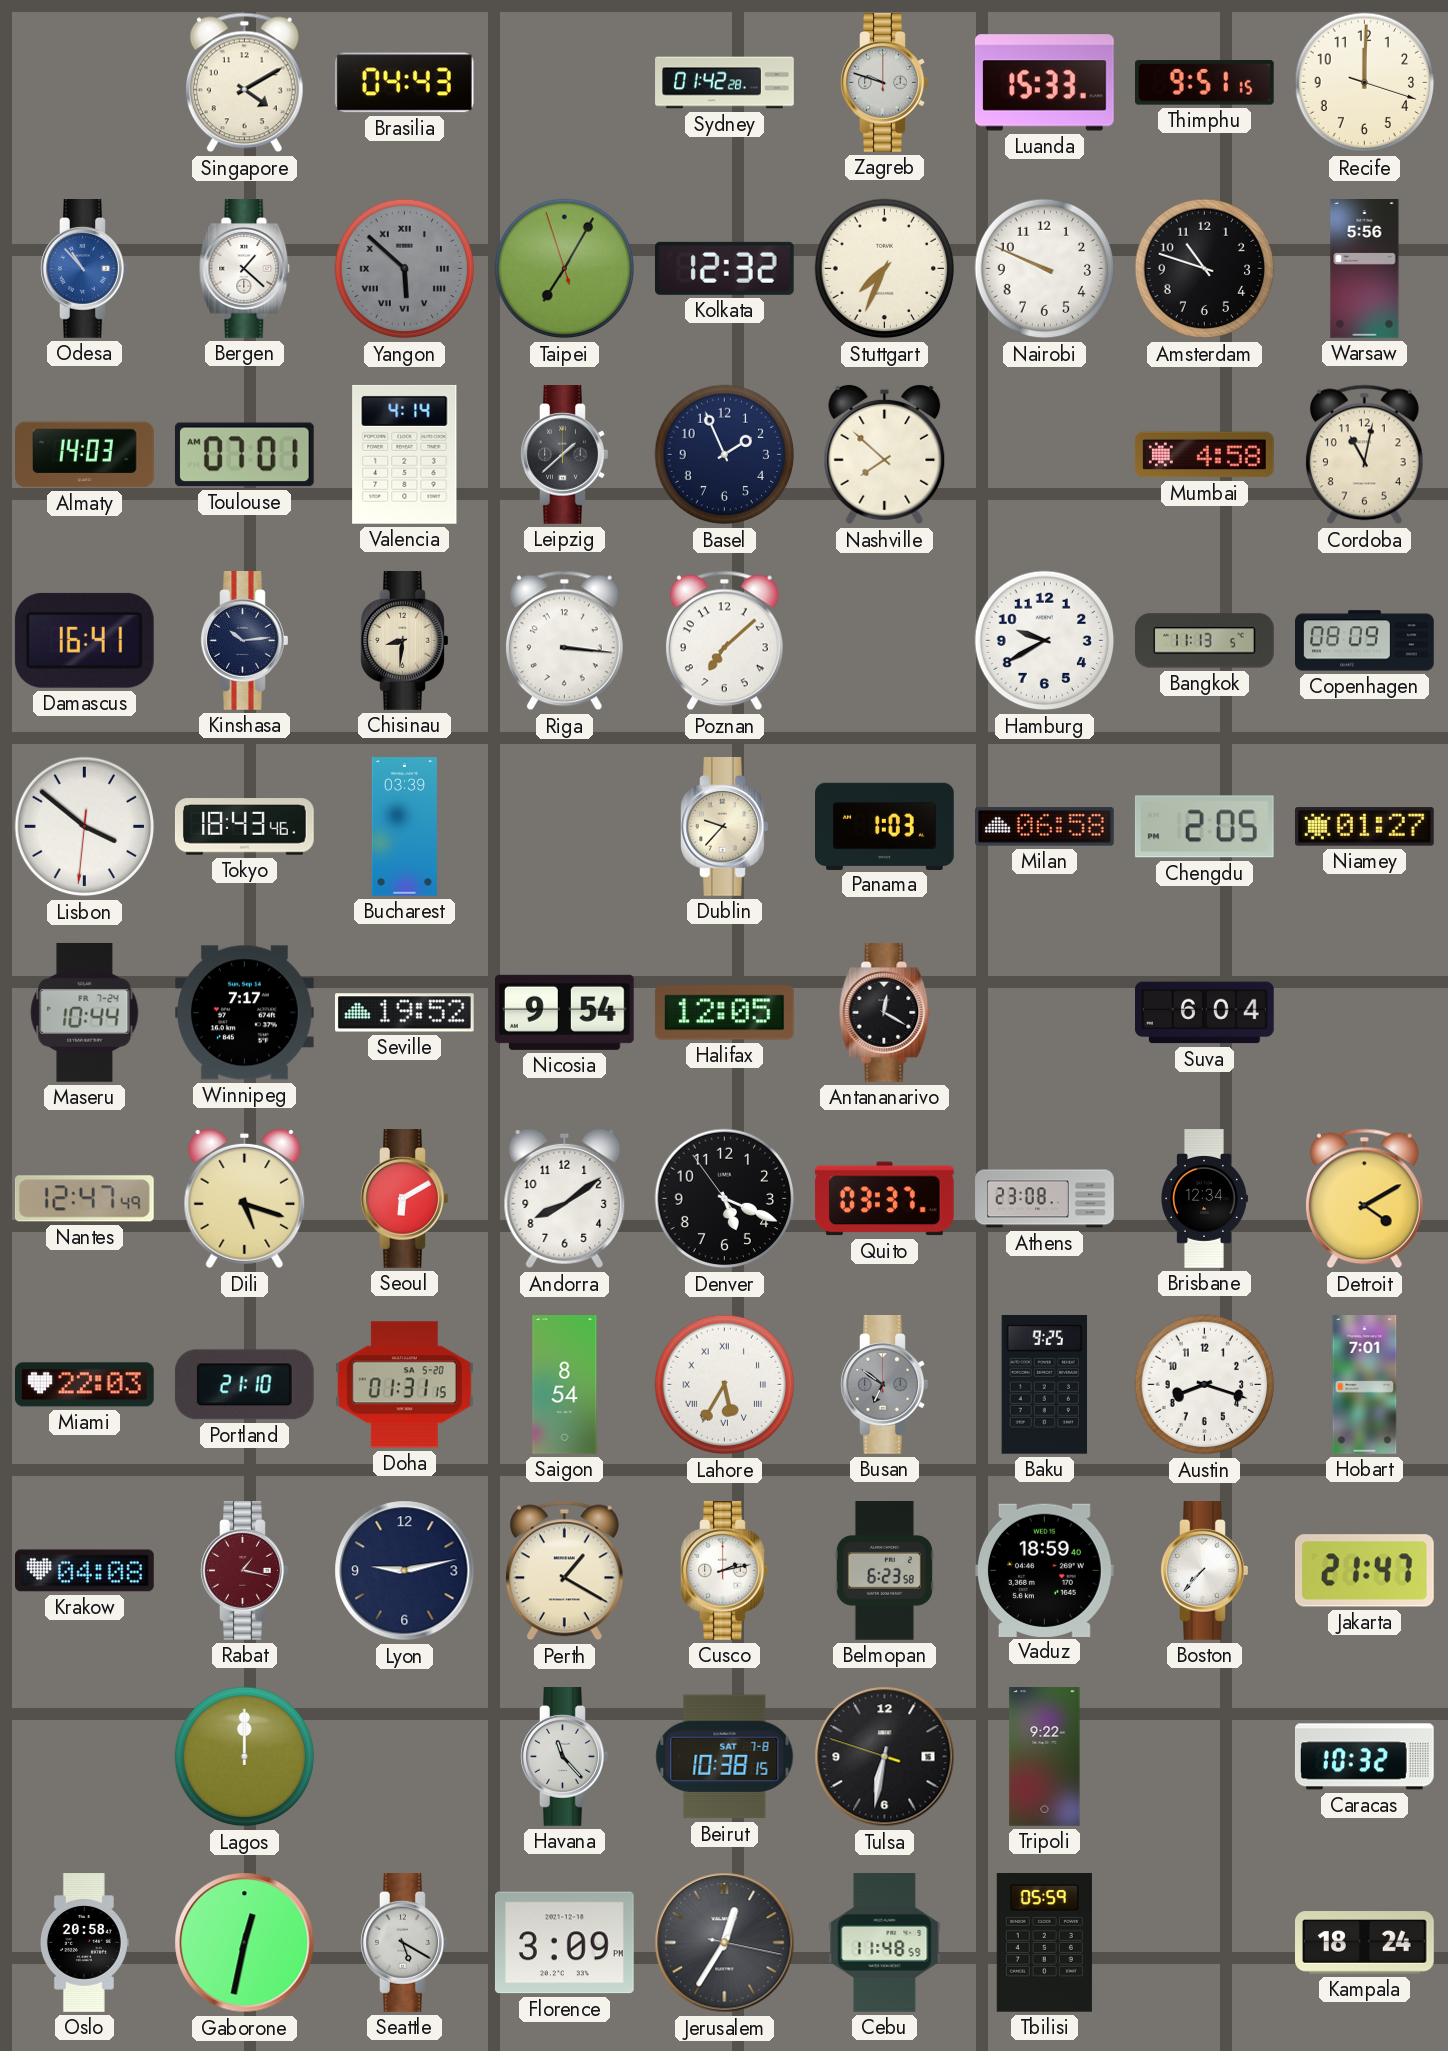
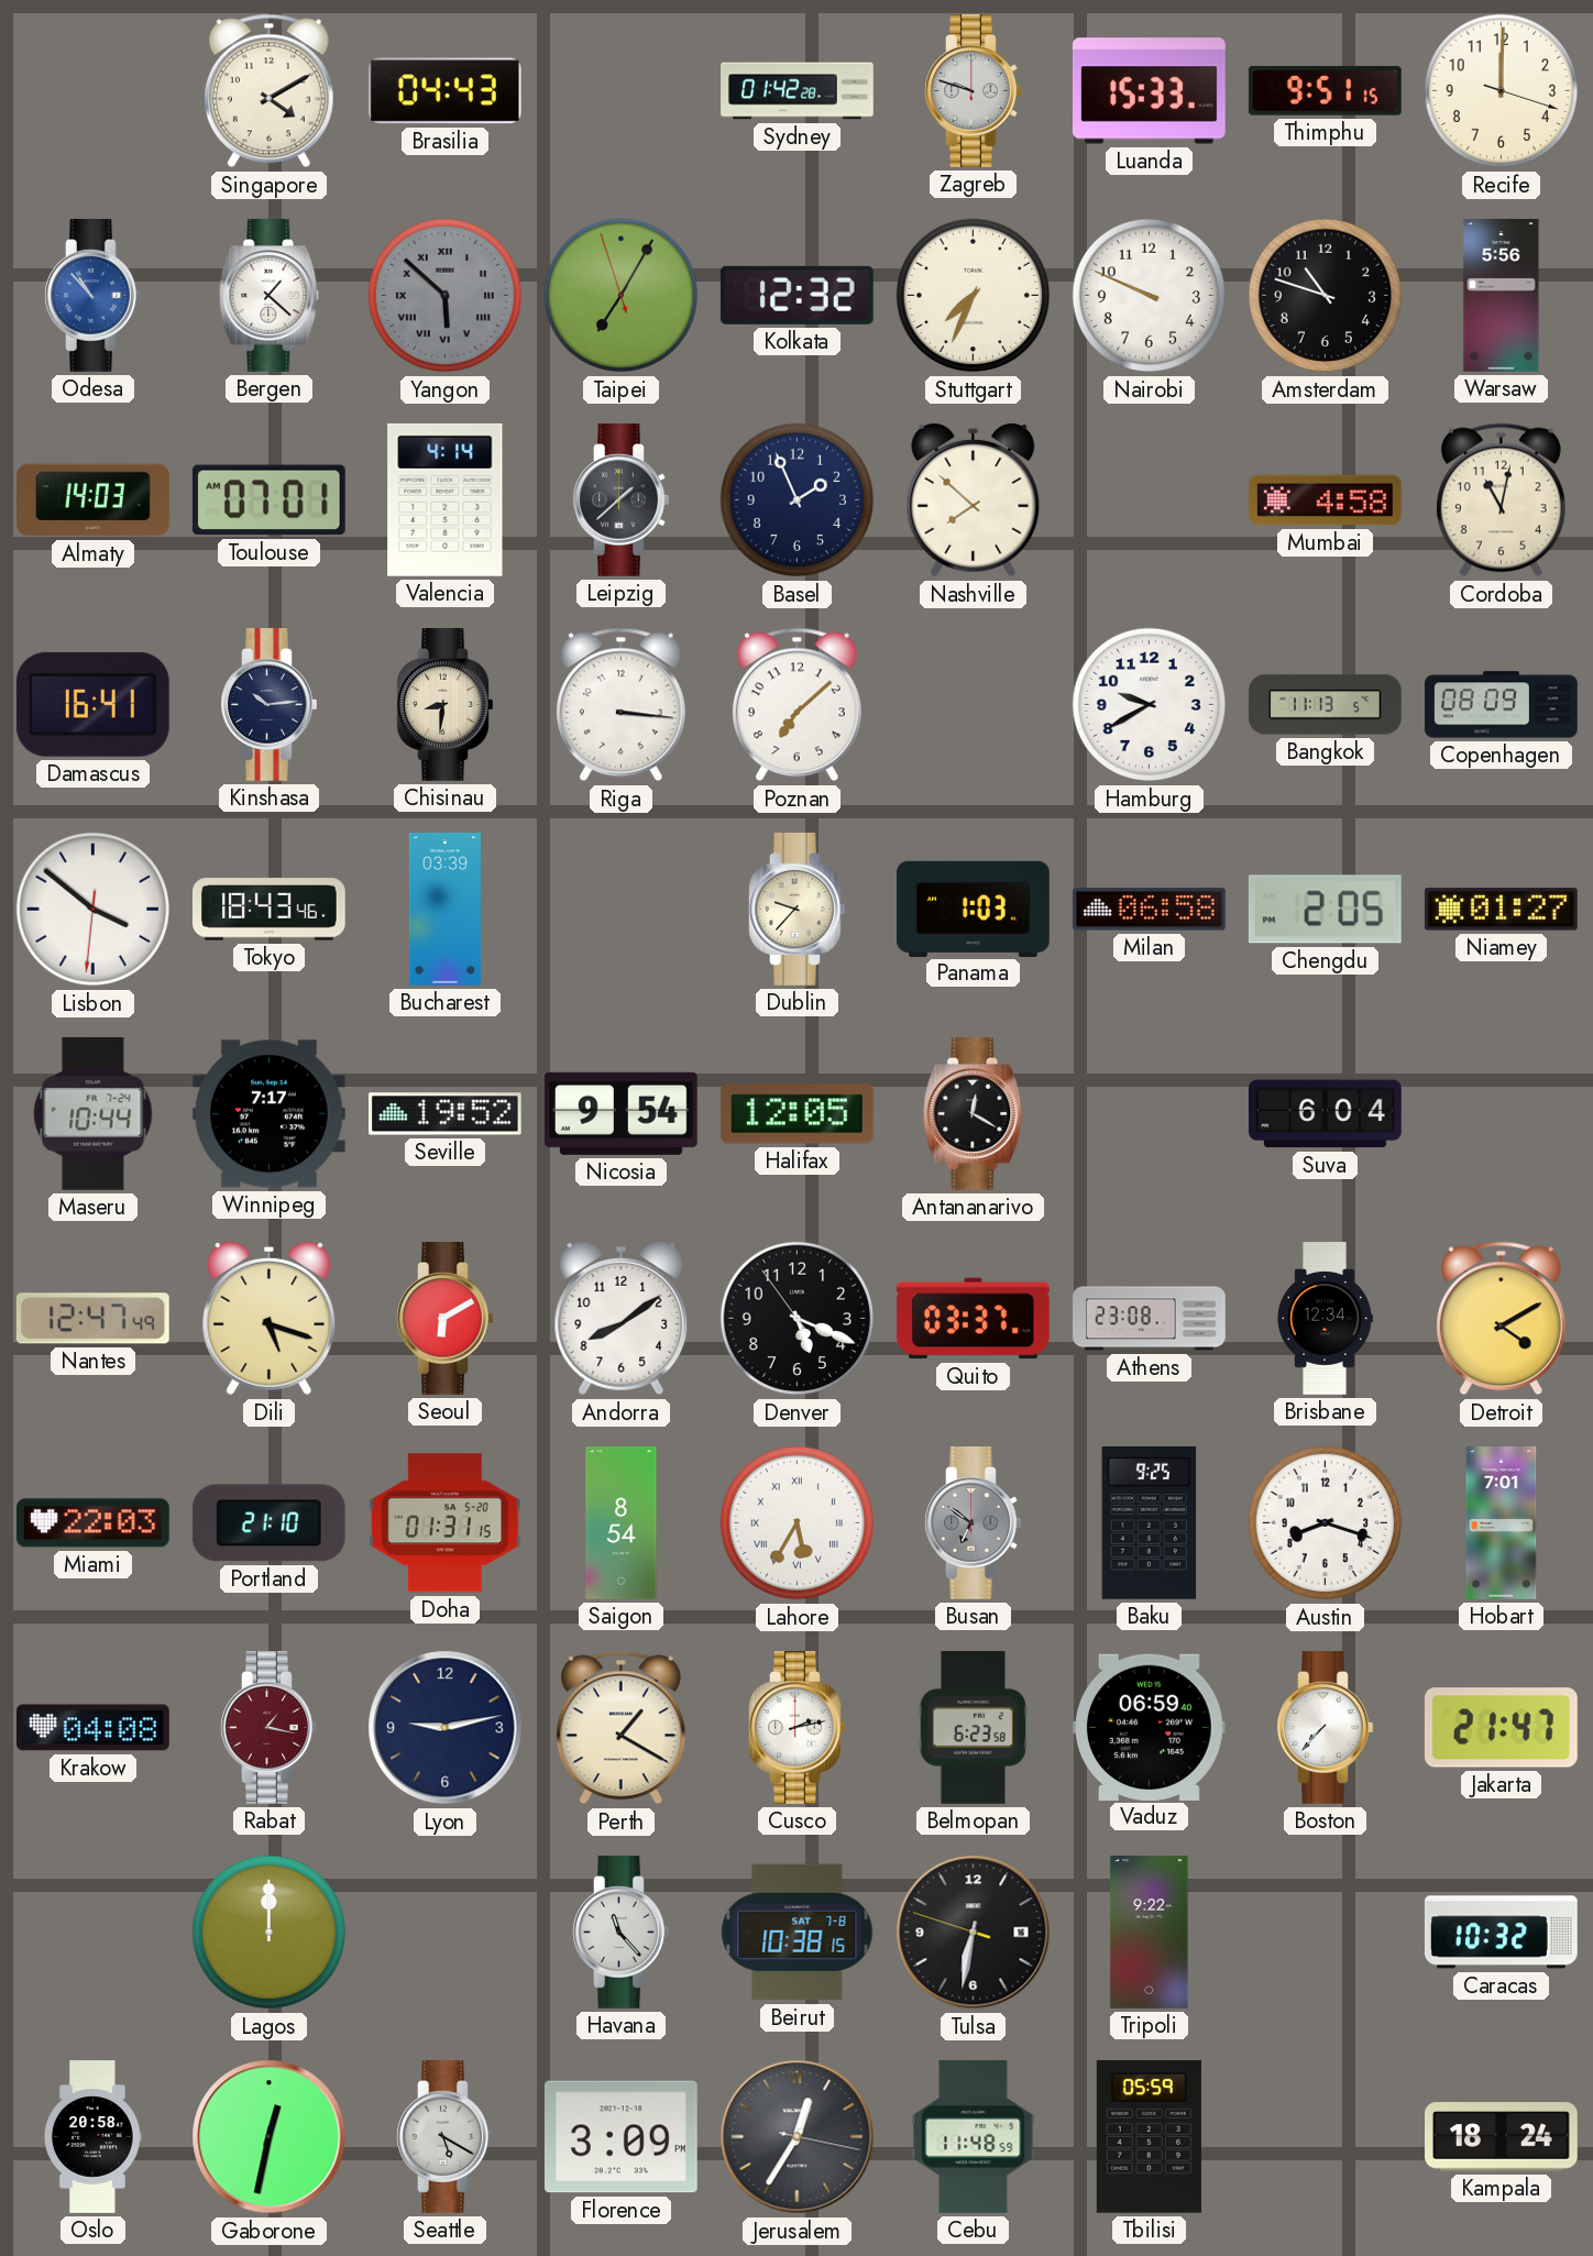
Vaduz: 18:59 -> 06:59 (1149, 1727)
